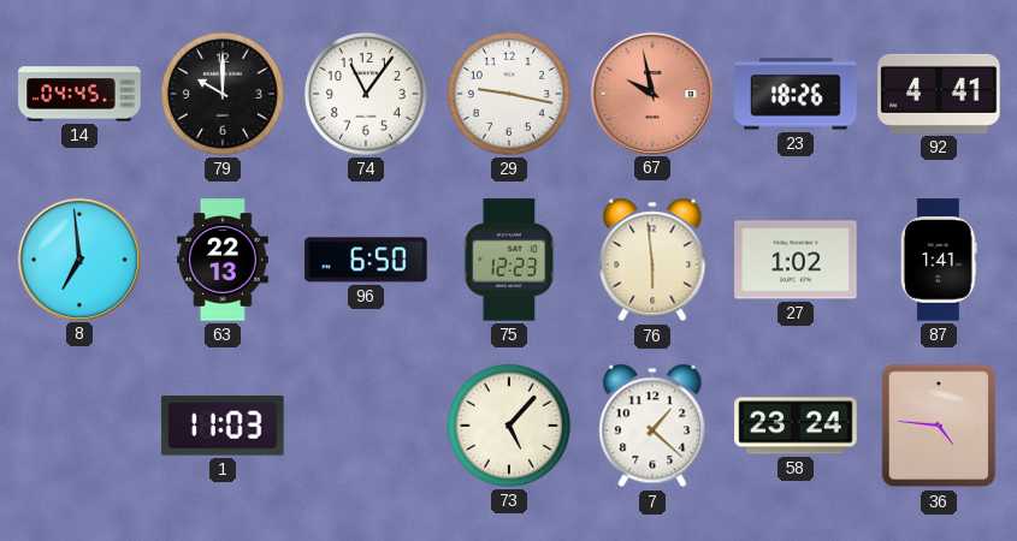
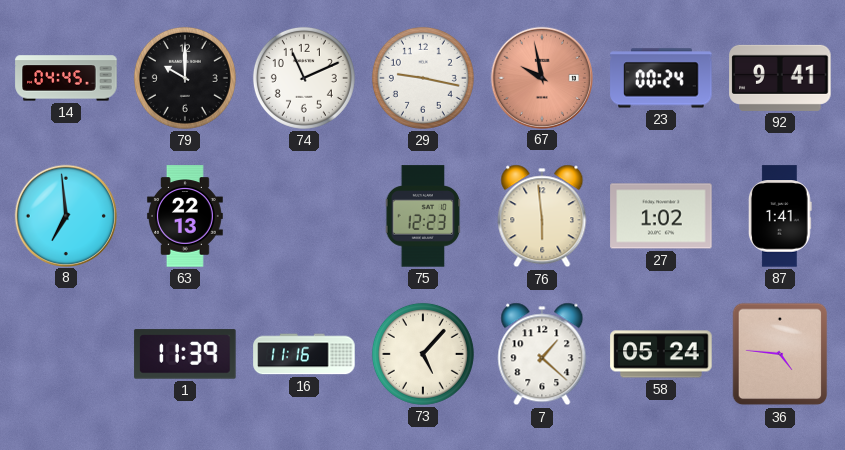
74: 11:06 -> 11:11 (304, 78)
23: 18:26 -> 00:24 (661, 78)
92: 4:41 -> 9:41 (780, 78)
96: 6:50 -> none (366, 260)
1: 11:03 -> 11:39 (185, 354)
16: none -> 11:16 (304, 354)
58: 23:24 -> 05:24 (661, 354)
